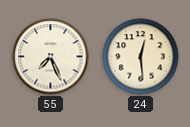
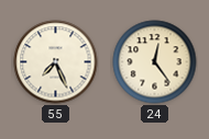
24: 12:29 -> 12:24 (155, 62)
